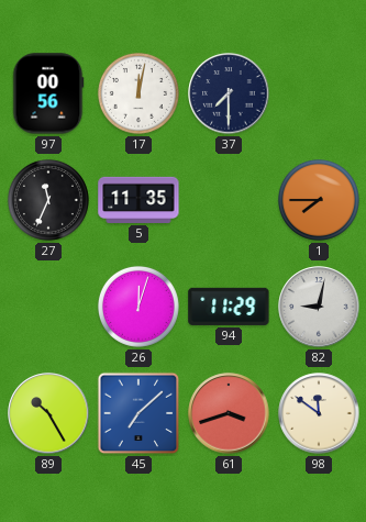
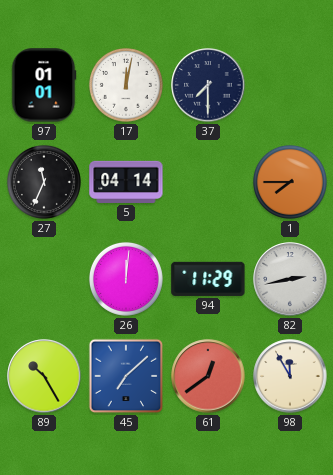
97: 00:56 -> 01:01 (44, 85)
5: 11:35 -> 04:14 (126, 182)
26: 12:03 -> 12:01 (126, 279)
82: 9:02 -> 2:43 (290, 279)
61: 3:42 -> 12:39 (208, 376)
98: 11:51 -> 11:55 (290, 376)
